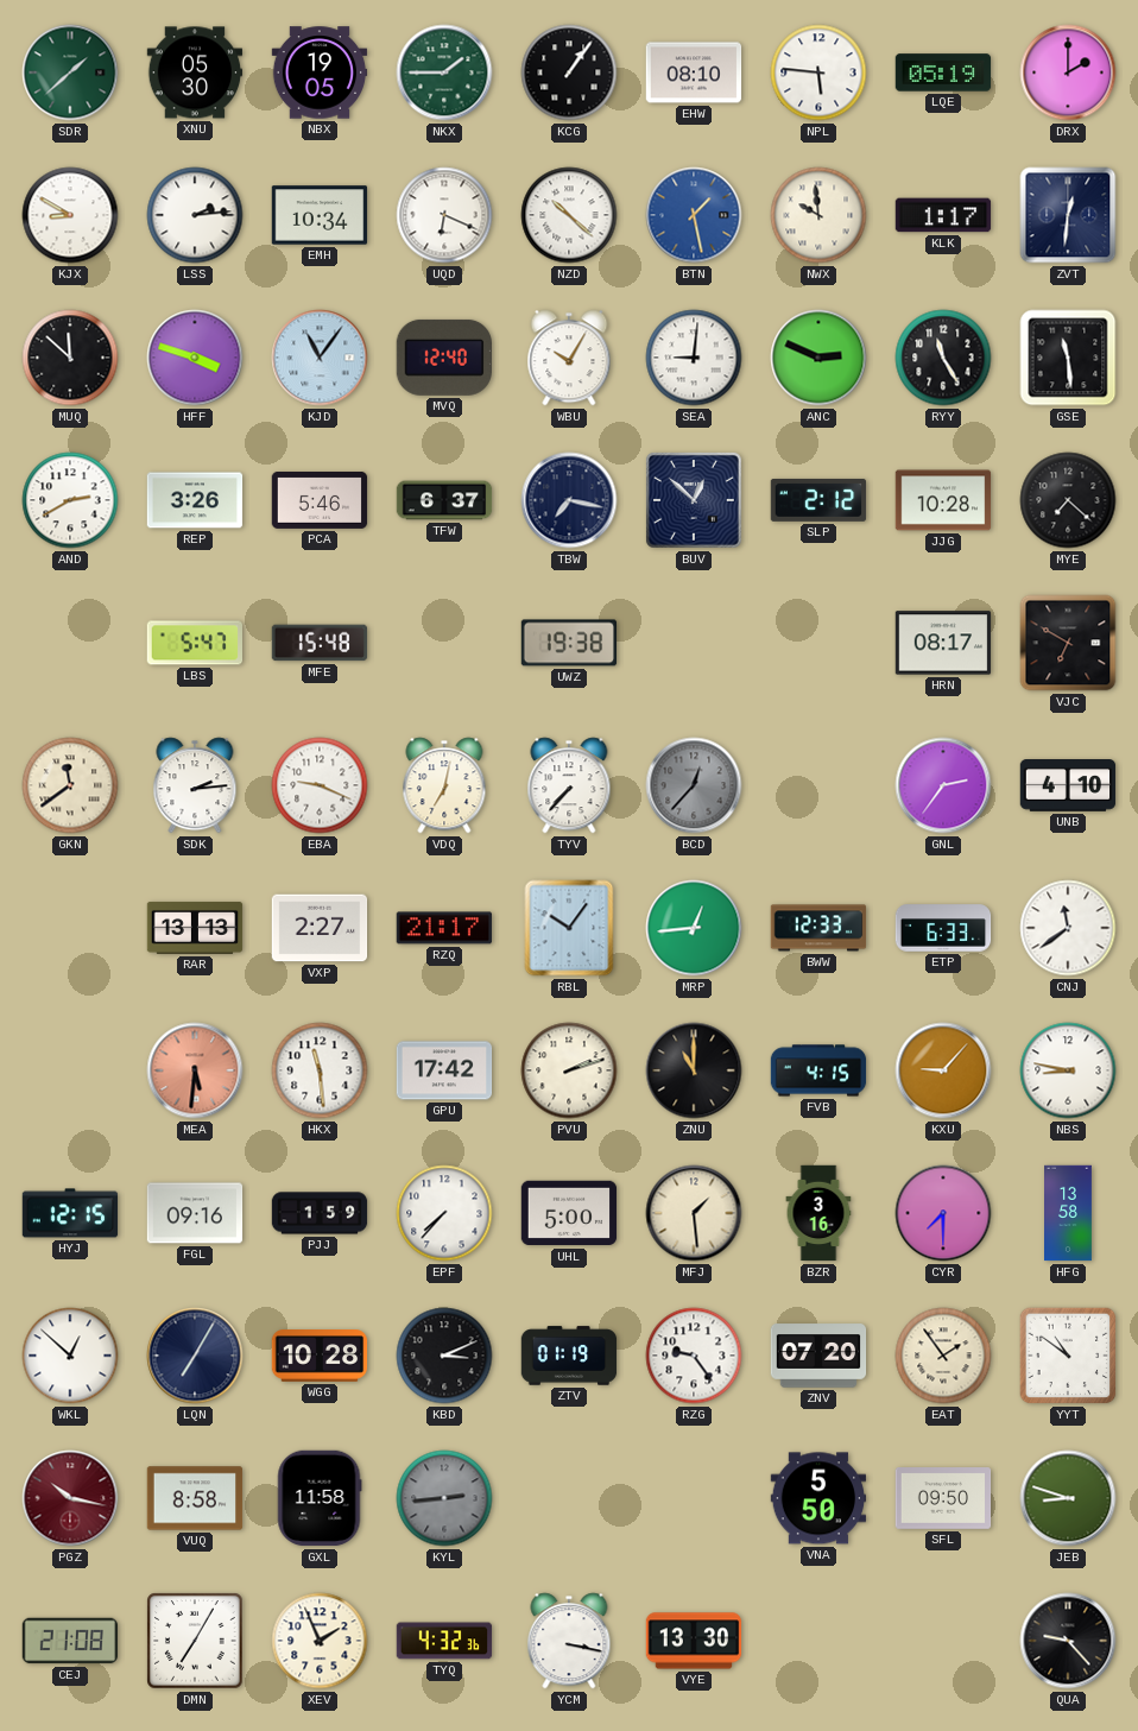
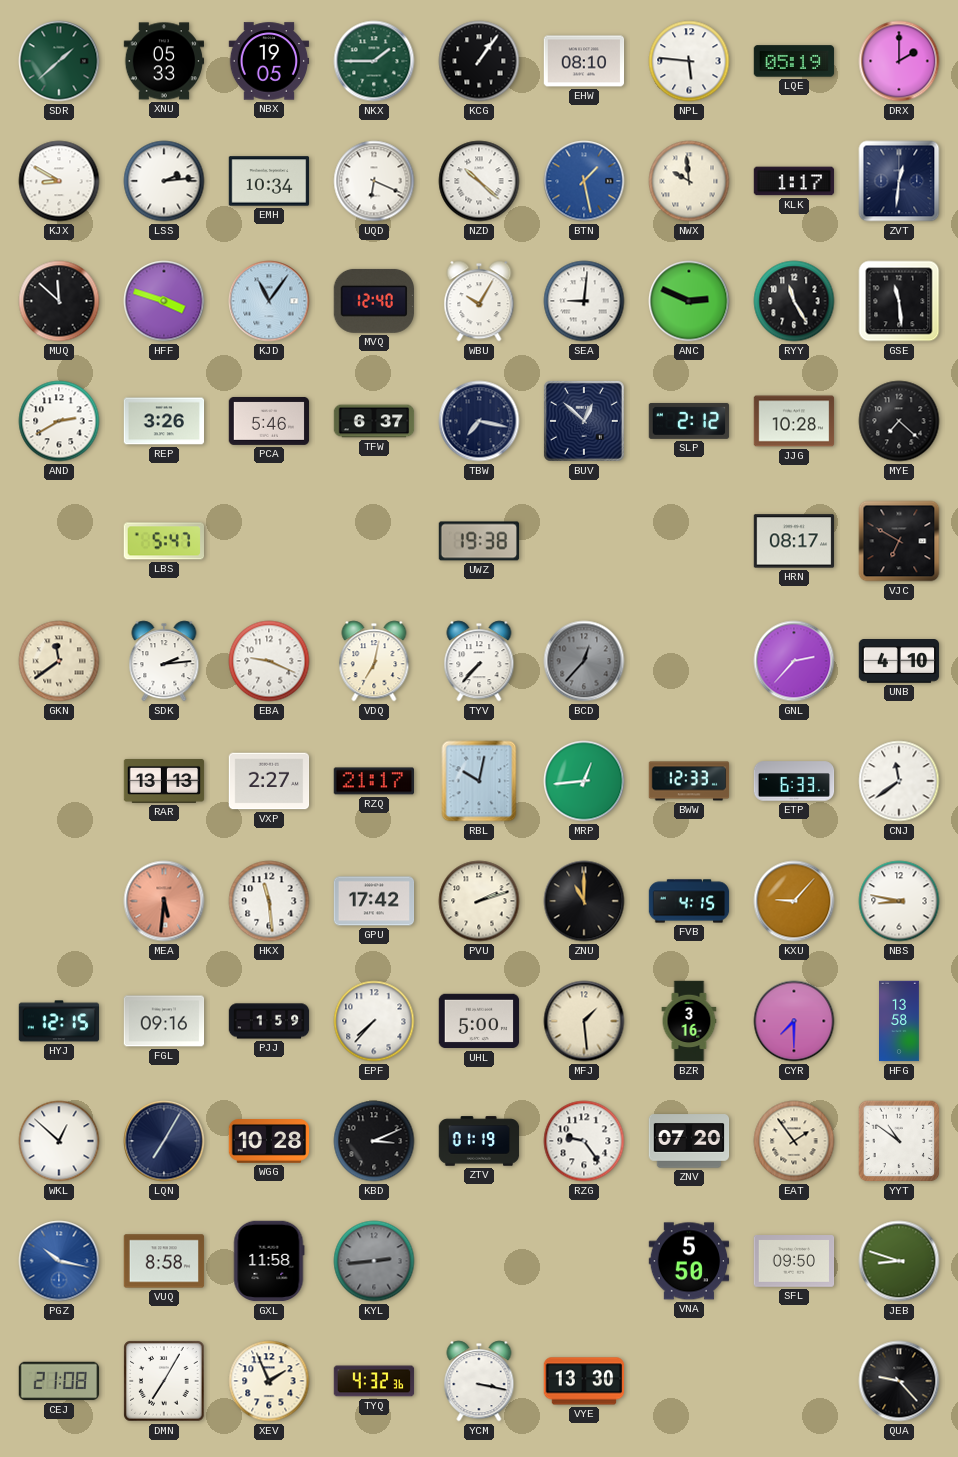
XNU: 05:30 -> 05:33 (164, 61)
MFE: 15:48 -> none (320, 643)
GNL: 2:36 -> 2:37 (794, 661)
RBL: 10:06 -> 10:02 (479, 781)
PGZ dial: burgundy -> blue (59, 1261)
